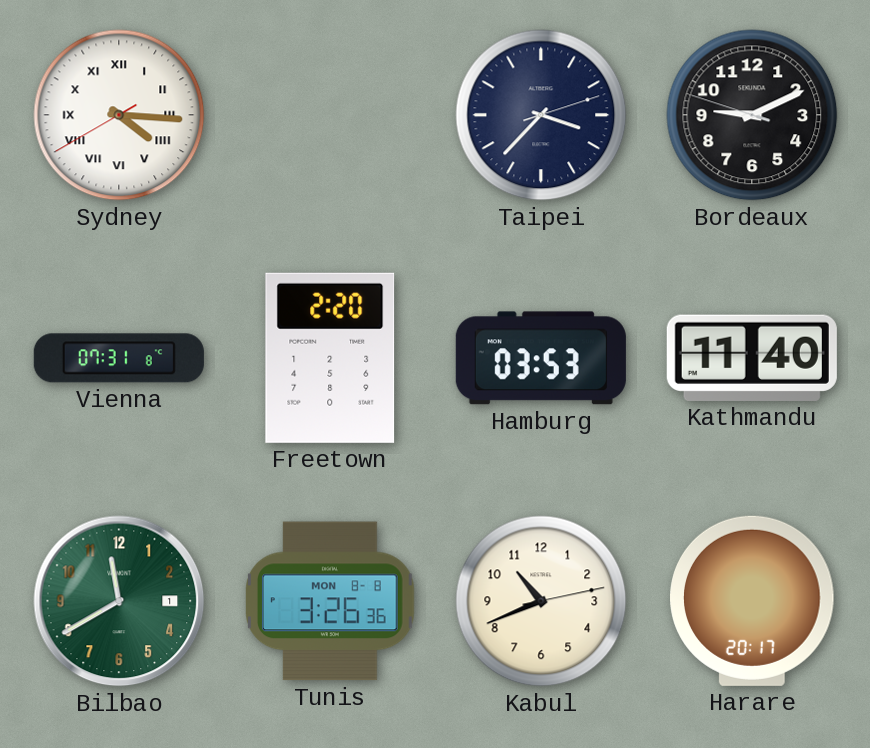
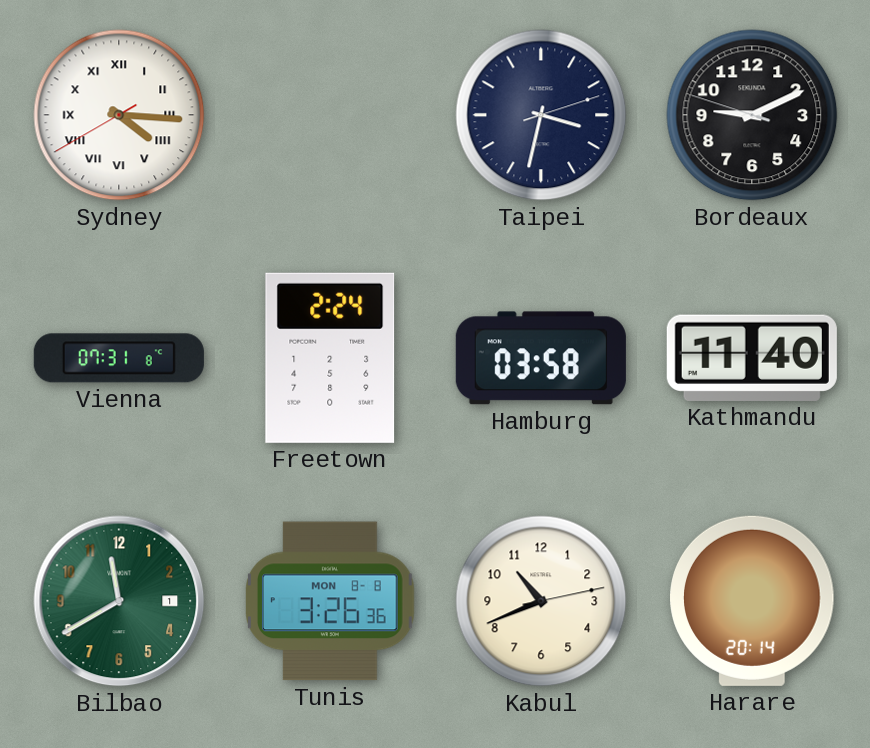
Taipei: 3:37 -> 3:32 (541, 115)
Freetown: 2:20 -> 2:24 (330, 358)
Hamburg: 03:53 -> 03:58 (541, 358)
Harare: 20:17 -> 20:14 (752, 601)
